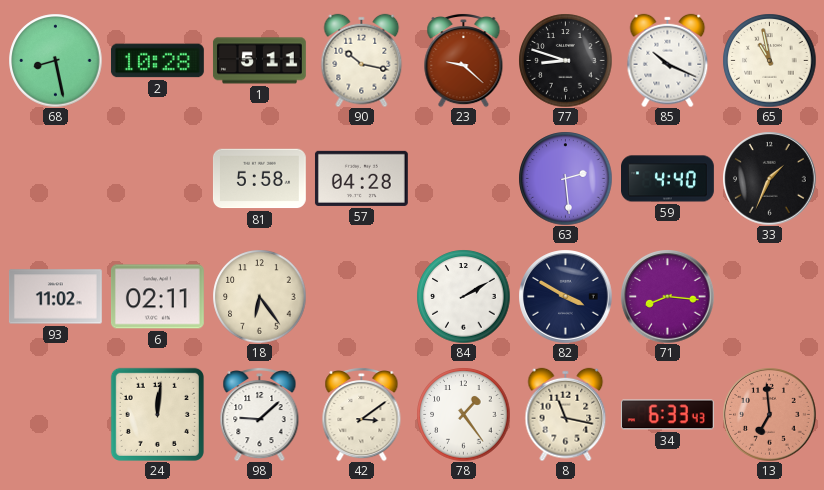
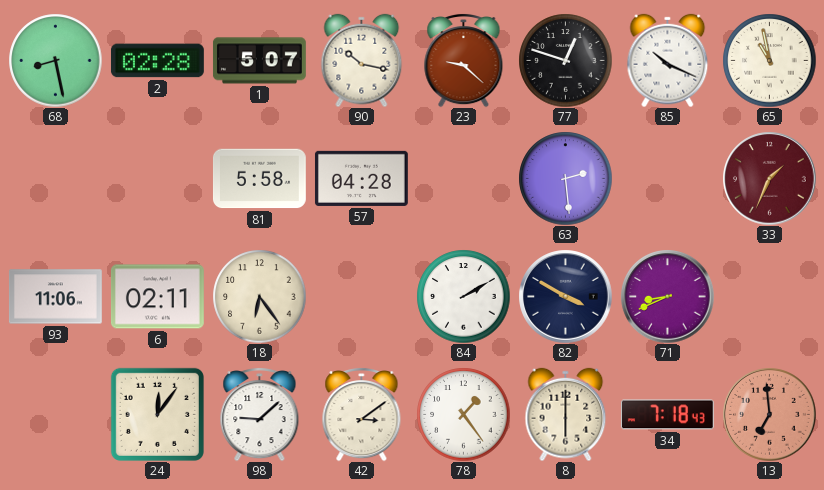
2: 10:28 -> 02:28 (157, 61)
1: 5:11 -> 5:07 (259, 61)
77: 8:48 -> 12:48 (565, 60)
59: 4:40 -> none (668, 179)
33 dial: black -> burgundy (769, 178)
93: 11:02 -> 11:06 (55, 297)
71: 8:16 -> 8:41 (667, 296)
24: 12:01 -> 12:06 (157, 414)
8: 11:17 -> 6:00 (566, 414)
34: 6:33 -> 7:18 (667, 415)
